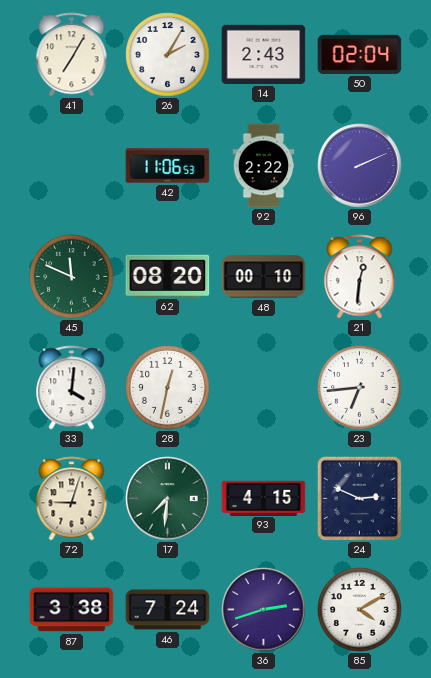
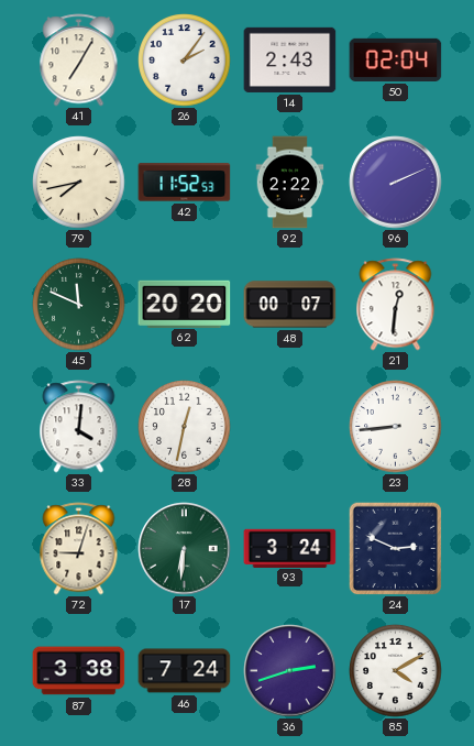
26: 2:05 -> 2:06 (185, 61)
79: none -> 7:43 (79, 183)
42: 11:06 -> 11:52 (185, 183)
62: 08:20 -> 20:20 (185, 304)
48: 00:10 -> 00:07 (290, 305)
23: 6:44 -> 8:44 (396, 427)
17: 7:31 -> 6:31 (185, 549)
93: 4:15 -> 3:24 (290, 548)
